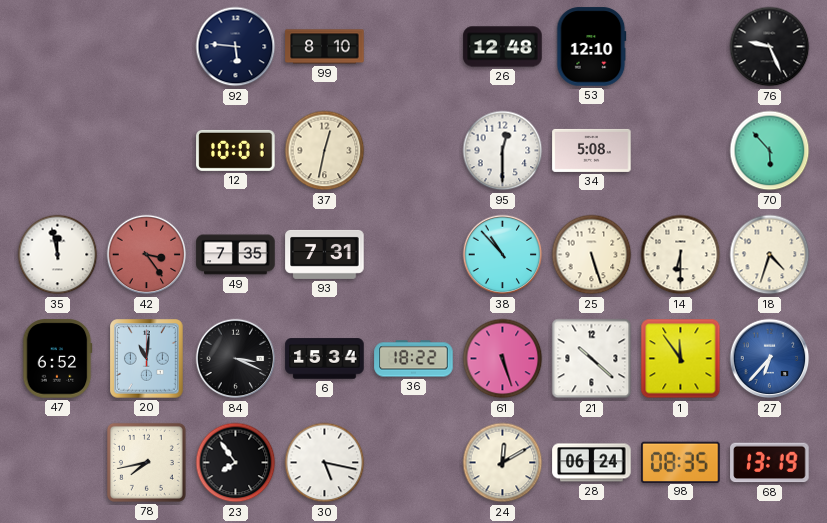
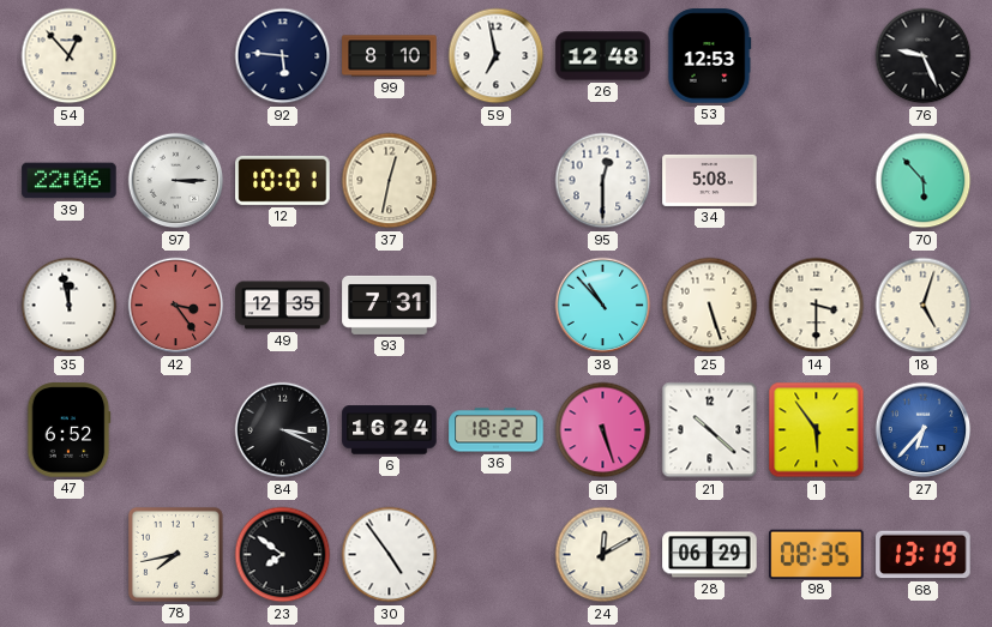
54: none -> 12:53 (70, 56)
59: none -> 6:58 (497, 56)
53: 12:10 -> 12:53 (709, 56)
39: none -> 22:06 (70, 181)
97: none -> 3:15 (176, 181)
49: 7:35 -> 12:35 (283, 306)
14: 6:30 -> 3:30 (817, 306)
18: 4:33 -> 5:03 (924, 306)
20: 11:01 -> none (147, 359)
6: 15:34 -> 16:24 (390, 430)
1: 11:54 -> 5:54 (817, 430)
23: 7:54 -> 7:51 (283, 555)
30: 5:17 -> 4:54 (390, 555)
28: 06:24 -> 06:29 (710, 555)
